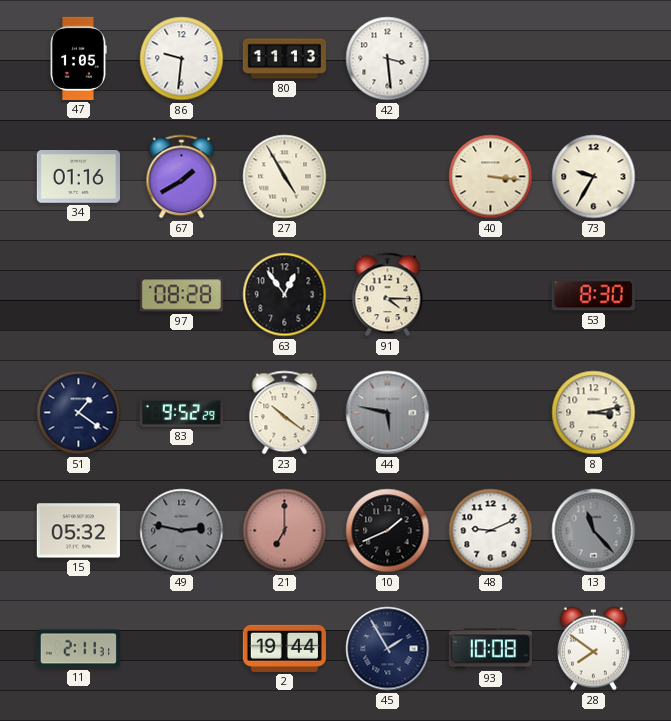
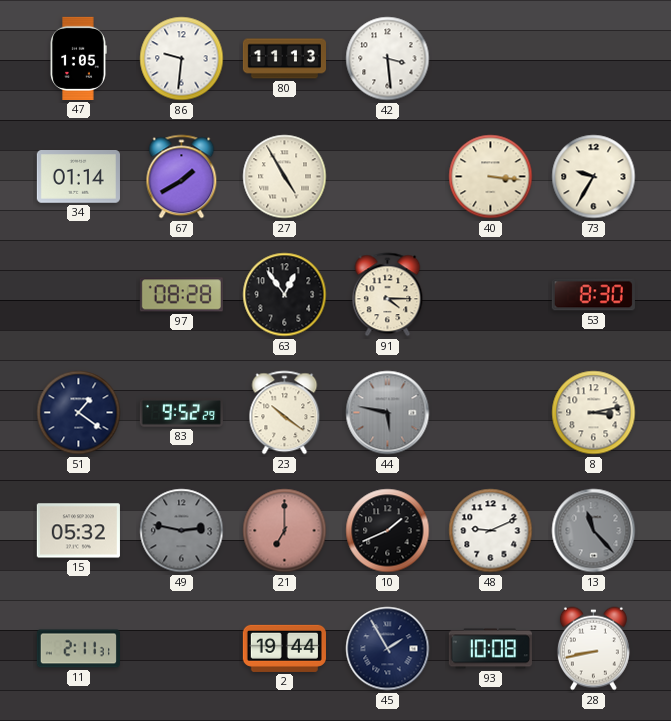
34: 01:16 -> 01:14 (78, 177)
28: 7:51 -> 8:43 (593, 649)
